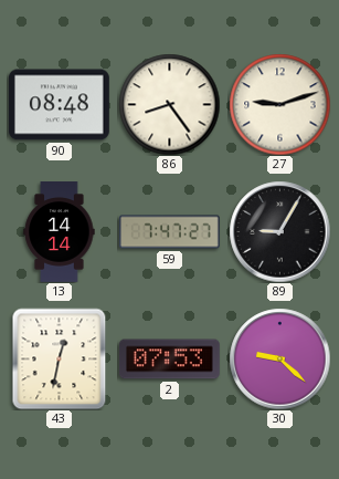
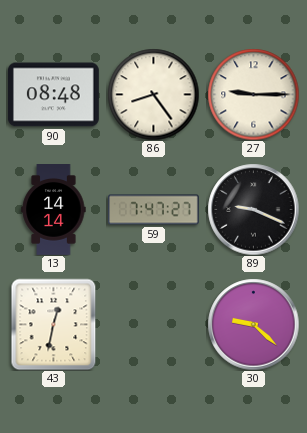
27: 9:12 -> 9:15 (253, 94)
89: 9:05 -> 9:19 (253, 209)
2: 07:53 -> none (170, 360)
